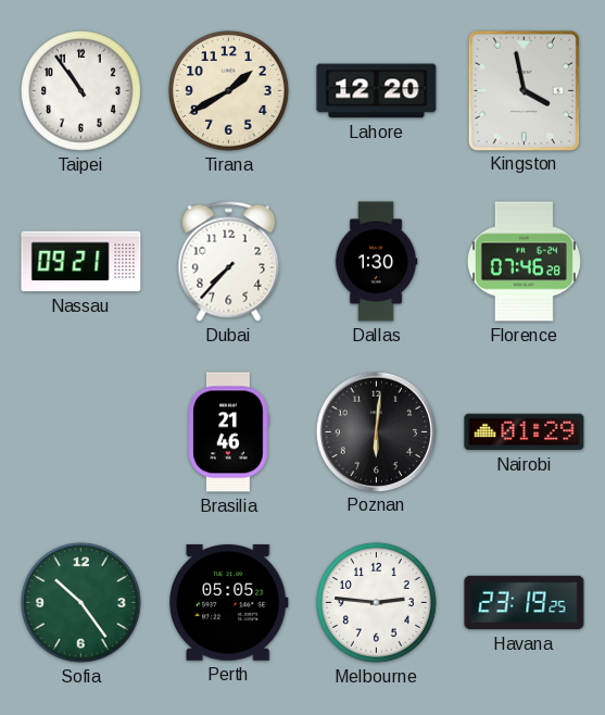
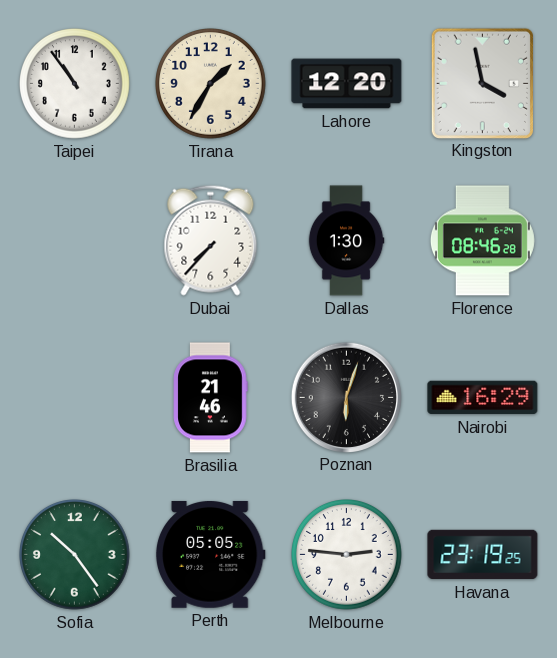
Tirana: 1:40 -> 1:35 (211, 84)
Nassau: 09:21 -> none (81, 262)
Florence: 07:46 -> 08:46 (482, 241)
Poznan: 6:01 -> 6:03 (346, 397)
Nairobi: 01:29 -> 16:29 (483, 398)
